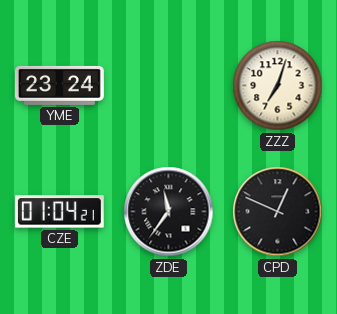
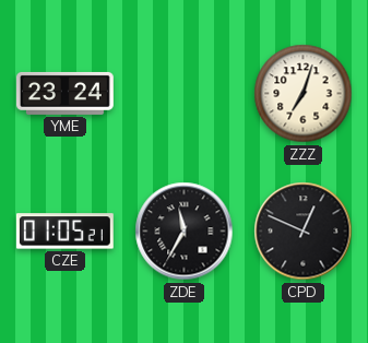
CZE: 01:04 -> 01:05 (64, 232)
ZDE: 11:36 -> 11:35 (185, 232)
